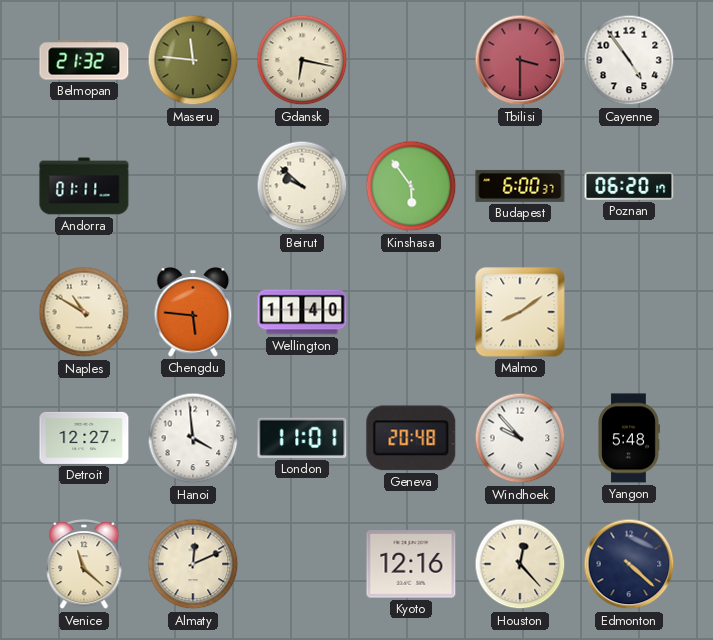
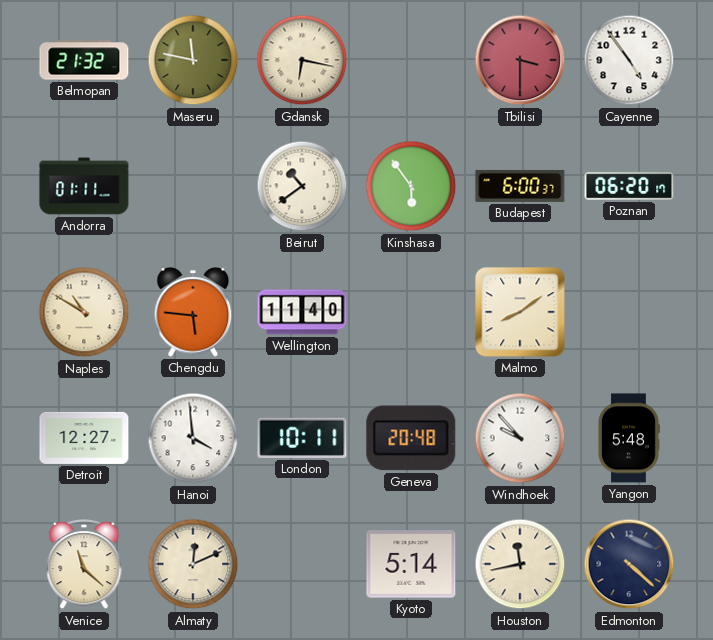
Maseru: 11:46 -> 11:47 (193, 60)
Beirut: 9:52 -> 10:39 (302, 186)
London: 11:01 -> 10:11 (302, 438)
Kyoto: 12:16 -> 5:14 (411, 564)
Houston: 12:23 -> 11:43 (520, 564)
